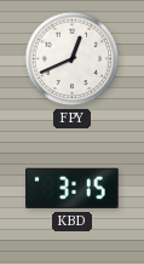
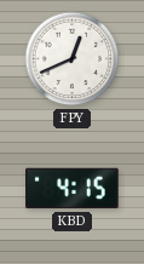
KBD: 3:15 -> 4:15 (73, 189)
